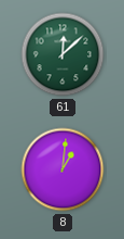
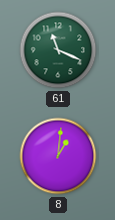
61: 12:08 -> 11:19 (58, 50)
